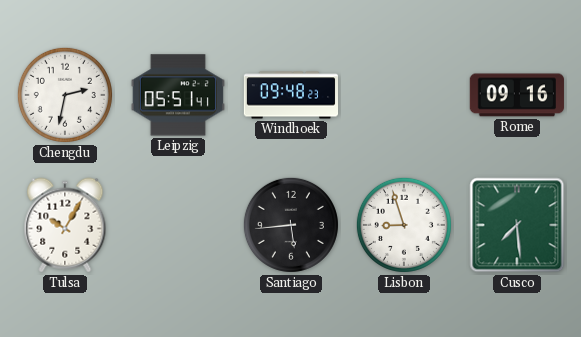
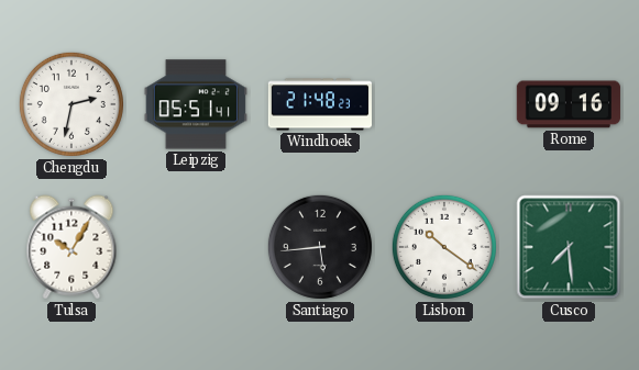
Windhoek: 09:48 -> 21:48 (320, 104)
Lisbon: 8:57 -> 10:21 (444, 247)
